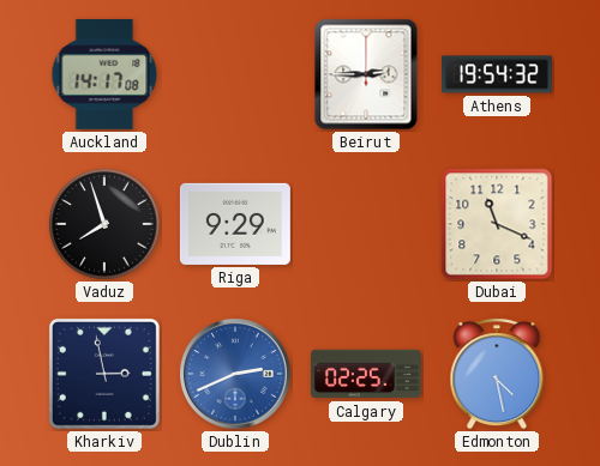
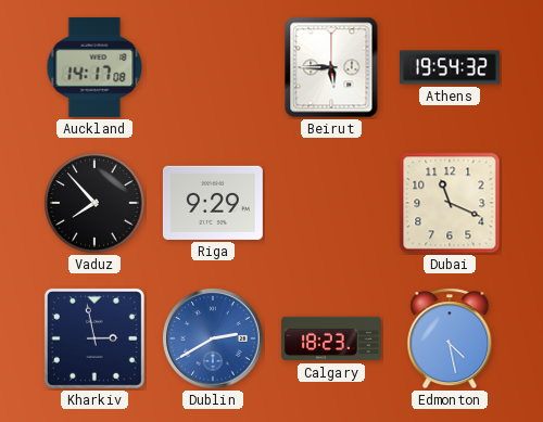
Beirut: 2:45 -> 5:45 (331, 67)
Vaduz: 7:57 -> 7:53 (94, 203)
Dublin: 2:41 -> 2:40 (213, 338)
Calgary: 02:25 -> 18:23 (331, 338)
